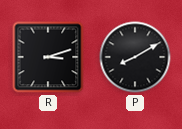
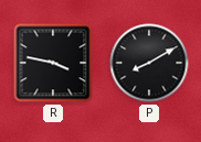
R: 3:12 -> 3:47 (53, 63)
